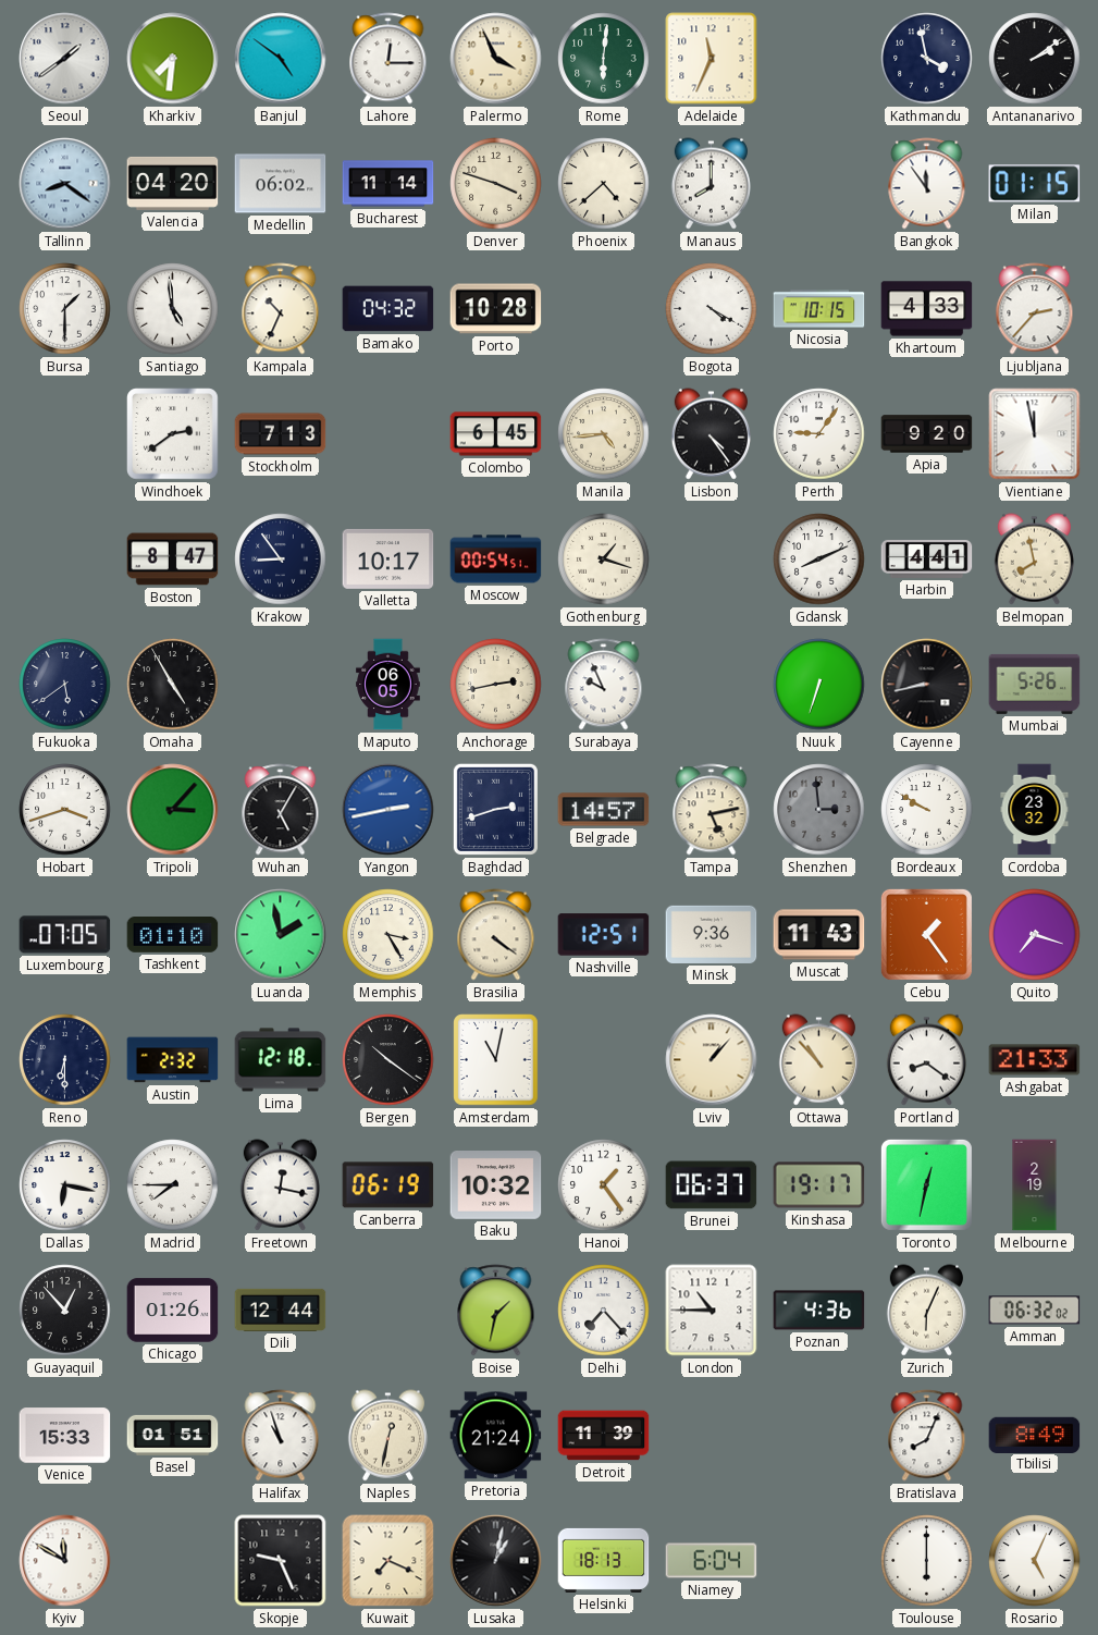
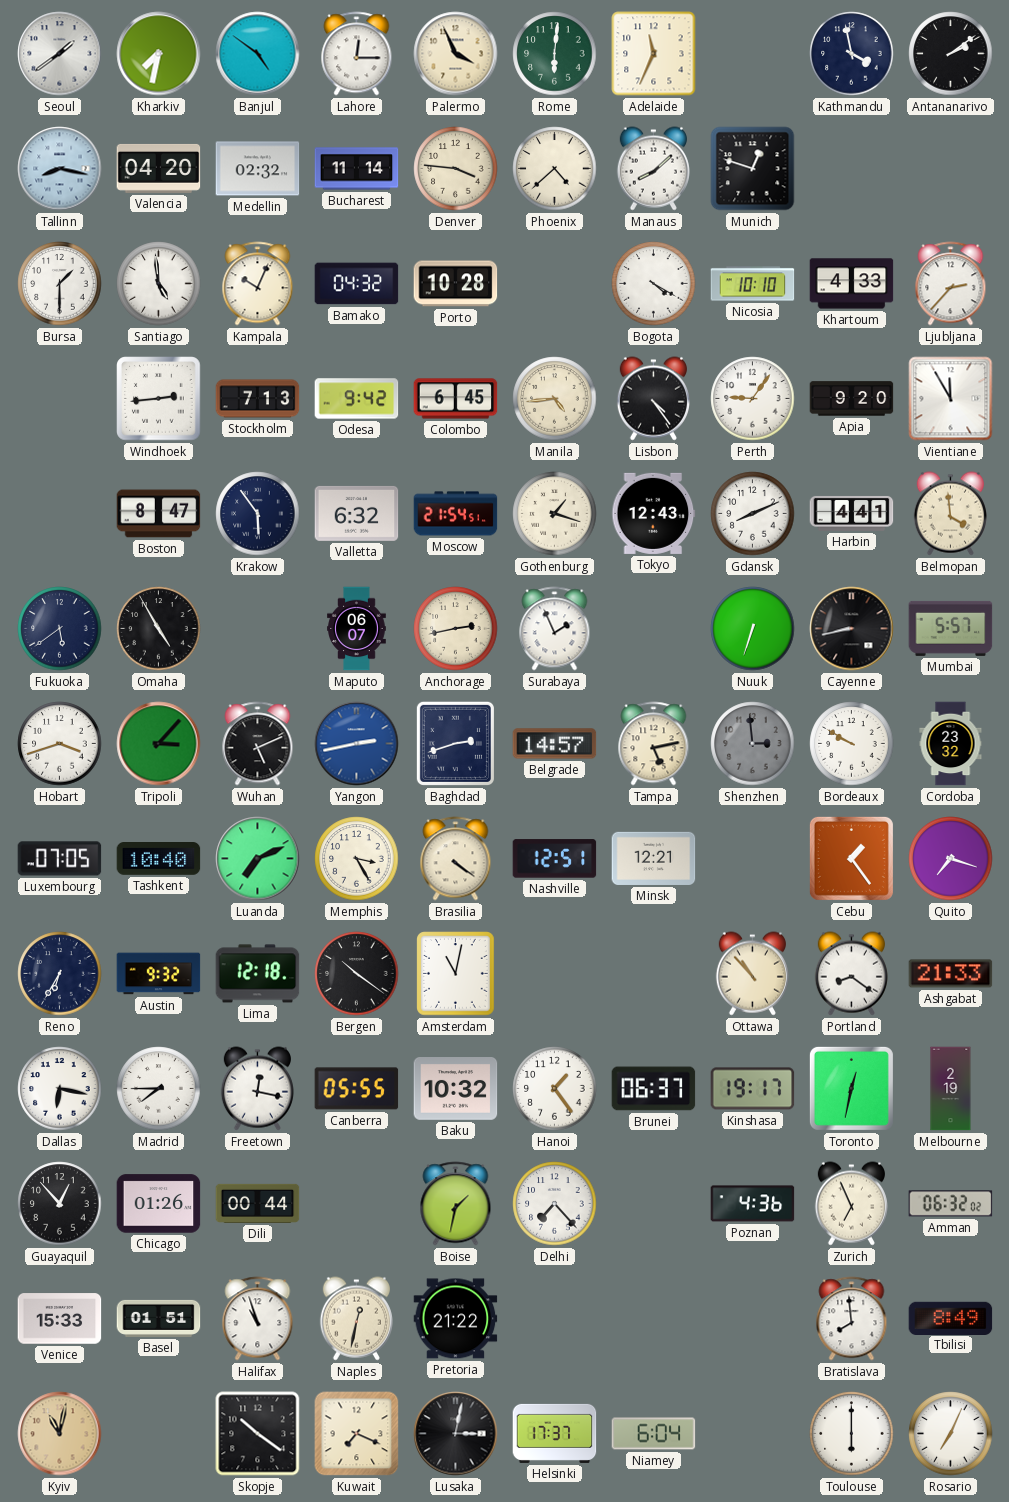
Kharkiv: 7:31 -> 7:32 (159, 54)
Tallinn: 8:21 -> 8:17 (60, 169)
Medellin: 06:02 -> 02:32 (258, 169)
Denver: 3:48 -> 3:46 (456, 169)
Manaus: 8:00 -> 8:08 (653, 169)
Munich: none -> 12:48 (753, 169)
Bangkok: 11:54 -> none (927, 184)
Milan: 01:15 -> none (1035, 184)
Kampala: 10:34 -> 10:04 (258, 284)
Nicosia: 10:15 -> 10:10 (753, 284)
Windhoek: 2:39 -> 2:44 (159, 399)
Odesa: none -> 9:42 (357, 399)
Vientiane: 11:58 -> 11:55 (951, 399)
Krakow: 8:54 -> 5:54 (258, 514)
Valletta: 10:17 -> 6:32 (357, 513)
Moscow: 00:54 -> 21:54 (456, 514)
Tokyo: none -> 12:43 (654, 513)
Belmopan: 7:58 -> 3:59 (950, 514)
Maputo: 06:05 -> 06:07 (357, 629)
Surabaya: 9:56 -> 1:56 (555, 629)
Mumbai: 5:26 -> 5:57 (951, 628)
Wuhan: 5:05 -> 5:11 (258, 744)
Tashkent: 01:10 -> 10:40 (159, 859)
Luanda: 1:58 -> 7:11 (258, 859)
Minsk: 9:36 -> 12:21 (654, 858)
Muscat: 11:43 -> none (819, 935)
Reno: 6:30 -> 6:35 (60, 974)
Austin: 2:32 -> 9:32 (159, 974)
Lviv: 1:07 -> none (712, 1060)
Canberra: 06:19 -> 05:55 (357, 1089)
Dili: 12:44 -> 00:44 (258, 1203)
London: 10:45 -> none (712, 1311)
Zurich: 6:04 -> 6:56 (851, 1204)
Pretoria: 21:24 -> 21:22 (456, 1319)
Detroit: 11:39 -> none (604, 1436)
Bratislava: 8:04 -> 7:59 (852, 1319)
Kyiv: 11:50 -> 11:02 (60, 1434)
Kyiv dial: white -> champagne (60, 1434)
Skopje: 9:26 -> 10:21 (258, 1434)
Lusaka: 1:02 -> 3:02 (456, 1434)
Helsinki: 18:13 -> 17:37 (555, 1433)
Rosario: 5:04 -> 7:04 (951, 1434)
